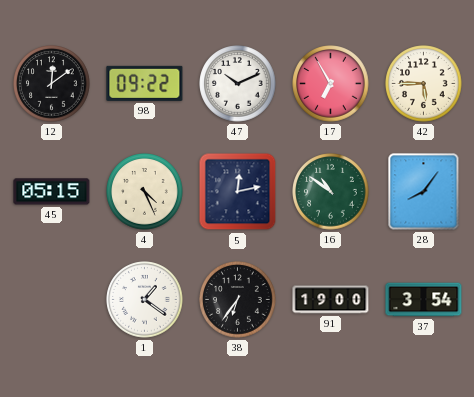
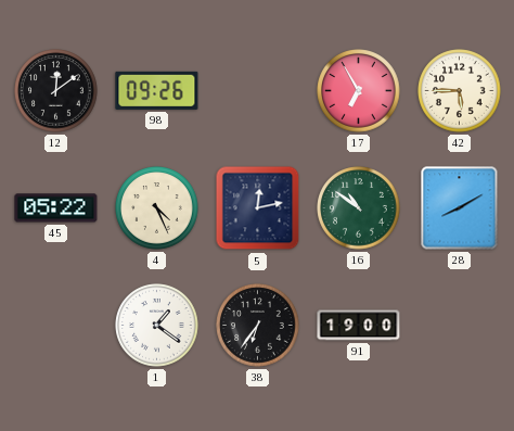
98: 09:22 -> 09:26 (157, 90)
47: 10:11 -> none (238, 84)
45: 05:15 -> 05:22 (56, 208)
28: 8:06 -> 8:10 (460, 208)
37: 3:54 -> none (424, 300)
